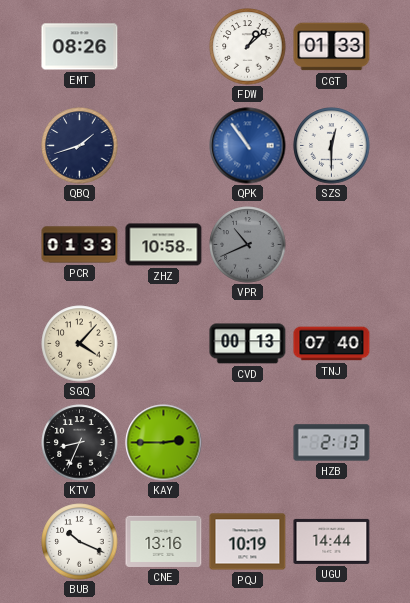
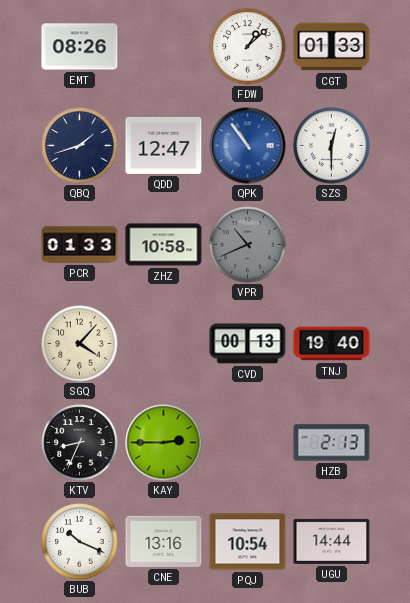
QDD: none -> 12:47 (164, 145)
TNJ: 07:40 -> 19:40 (332, 344)
PQJ: 10:19 -> 10:54 (248, 542)
